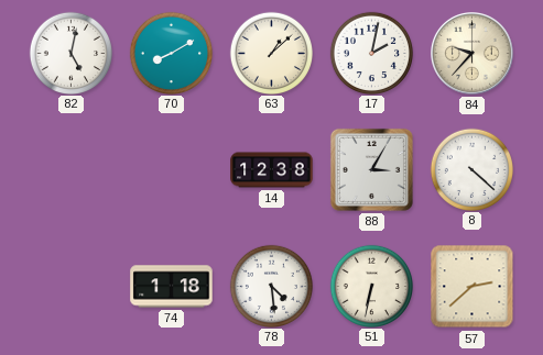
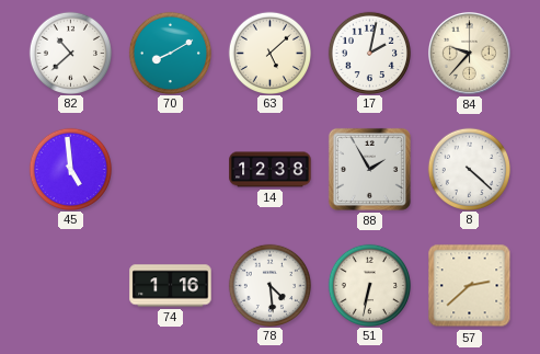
82: 5:02 -> 10:38 (70, 53)
63: 1:08 -> 5:08 (269, 53)
45: none -> 4:59 (70, 169)
88: 3:05 -> 1:55 (369, 169)
74: 1:18 -> 1:16 (171, 286)
